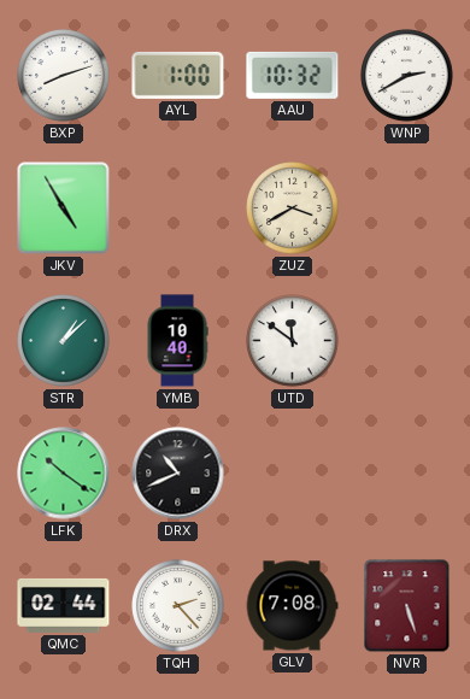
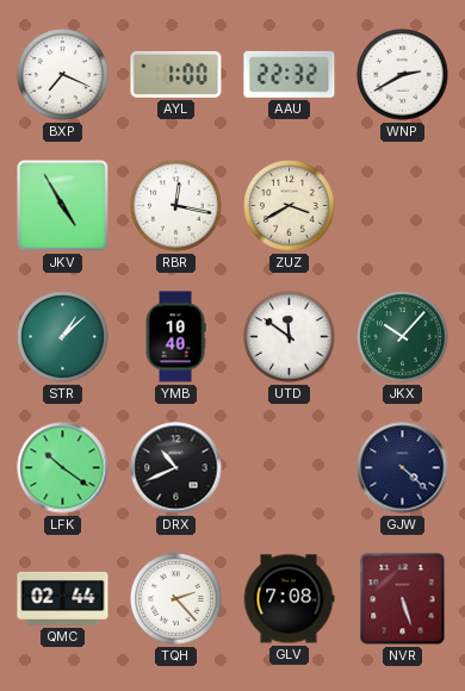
BXP: 8:12 -> 7:19 (63, 75)
AAU: 10:32 -> 22:32 (290, 74)
RBR: none -> 12:17 (176, 206)
JKX: none -> 10:07 (403, 337)
GJW: none -> 4:22 (403, 468)
